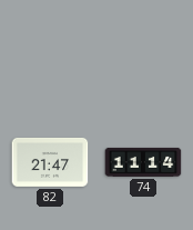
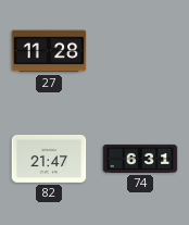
27: none -> 11:28 (49, 51)
74: 11:14 -> 6:31 (140, 159)
